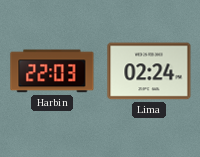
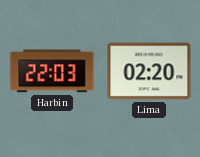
Lima: 02:24 -> 02:20 (149, 71)
